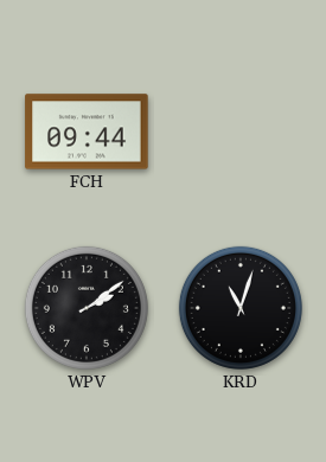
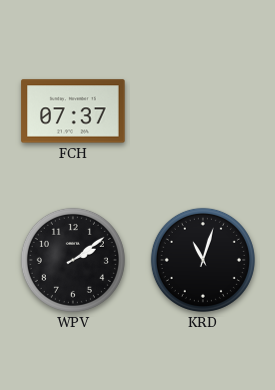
FCH: 09:44 -> 07:37 (73, 111)
